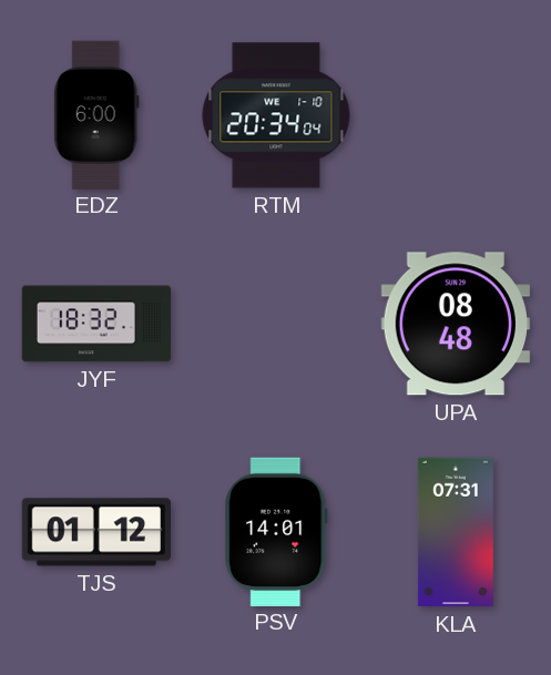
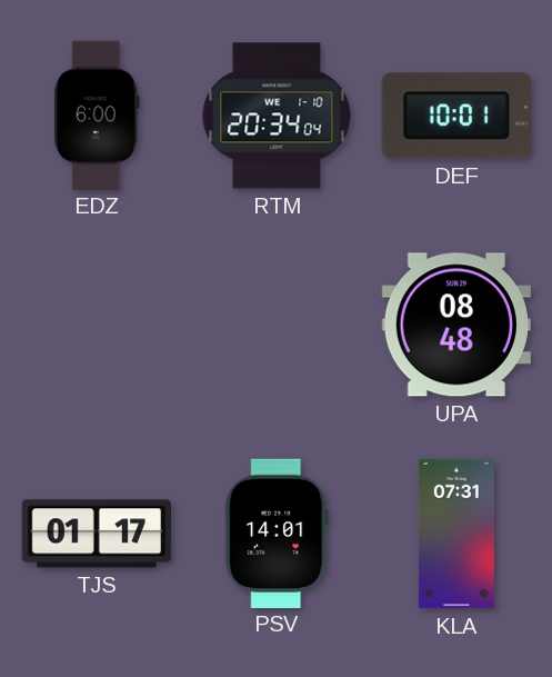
DEF: none -> 10:01 (456, 116)
JYF: 18:32 -> none (96, 324)
TJS: 01:12 -> 01:17 (96, 534)
